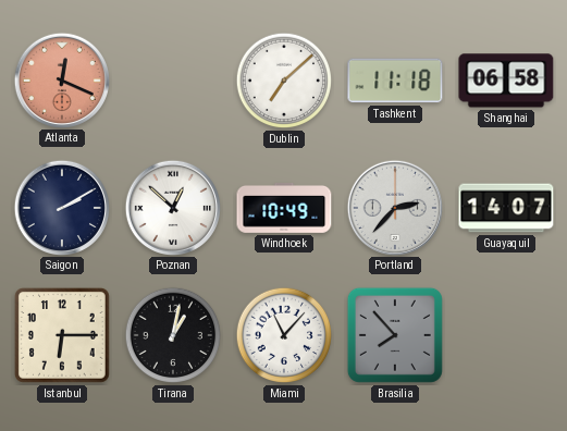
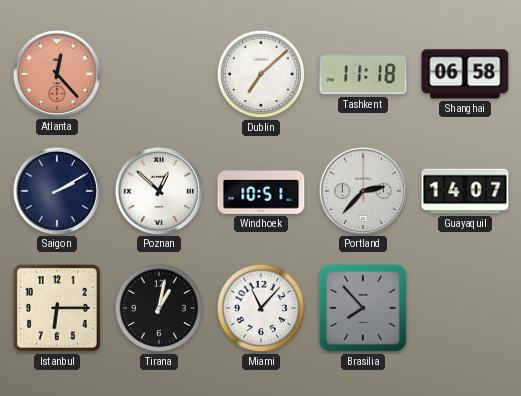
Atlanta: 12:19 -> 12:23 (56, 73)
Windhoek: 10:49 -> 10:51 (261, 191)
